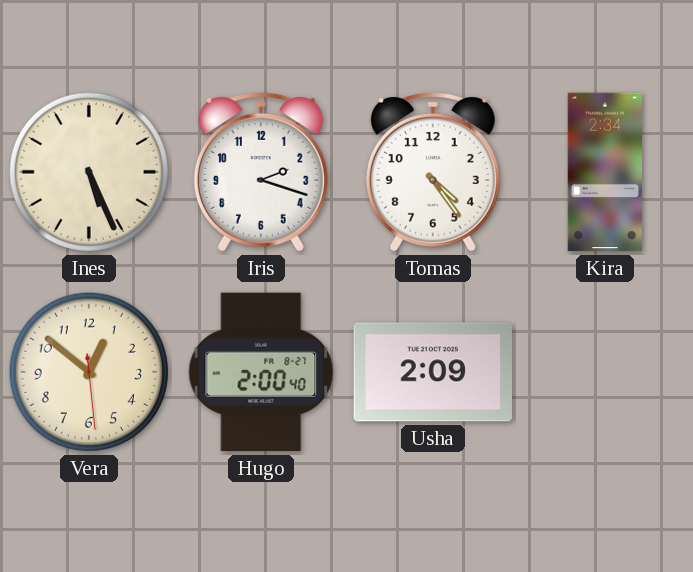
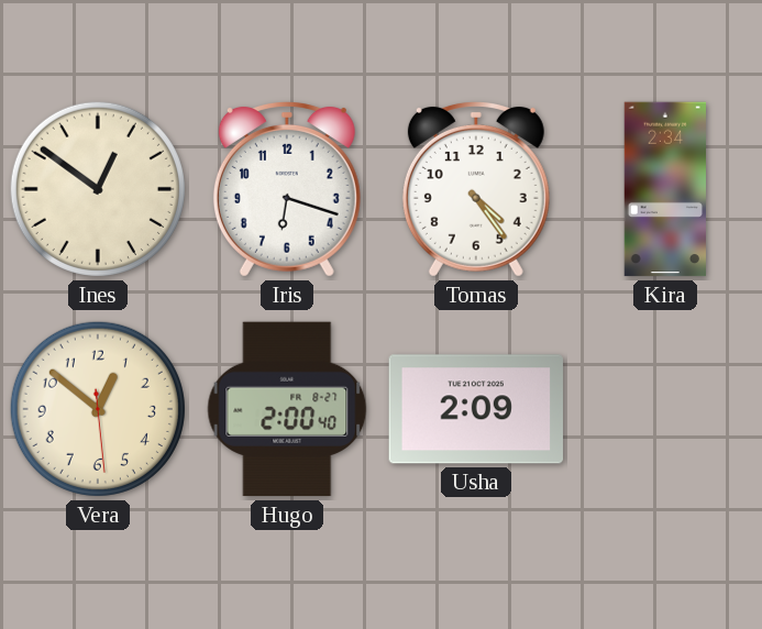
Ines: 5:26 -> 12:51 (98, 189)
Iris: 2:18 -> 6:18 (287, 189)
